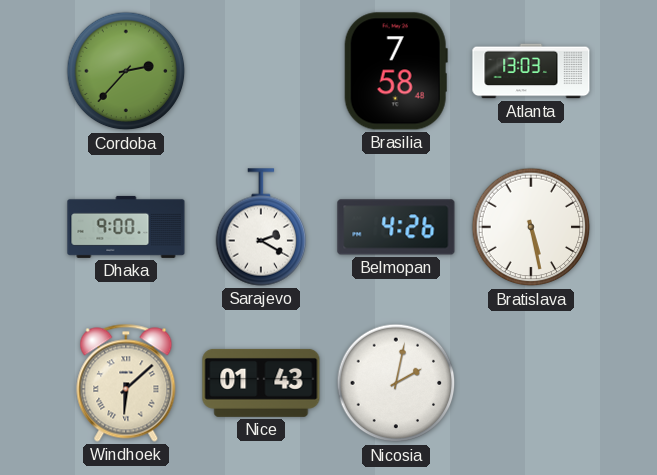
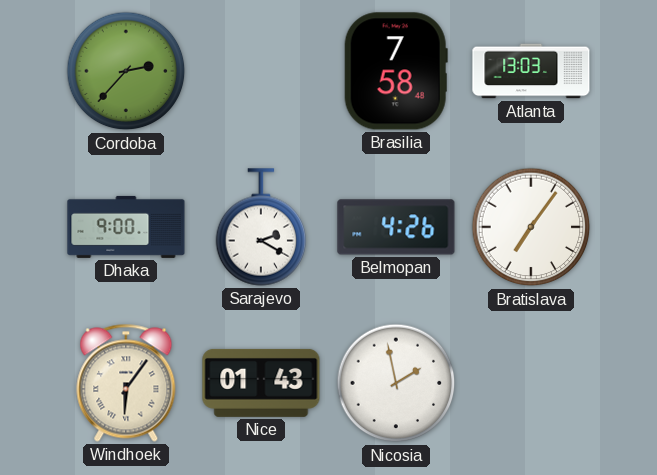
Bratislava: 5:28 -> 7:06 (531, 227)
Windhoek: 6:08 -> 6:06 (126, 383)
Nicosia: 2:02 -> 1:58 (396, 383)
